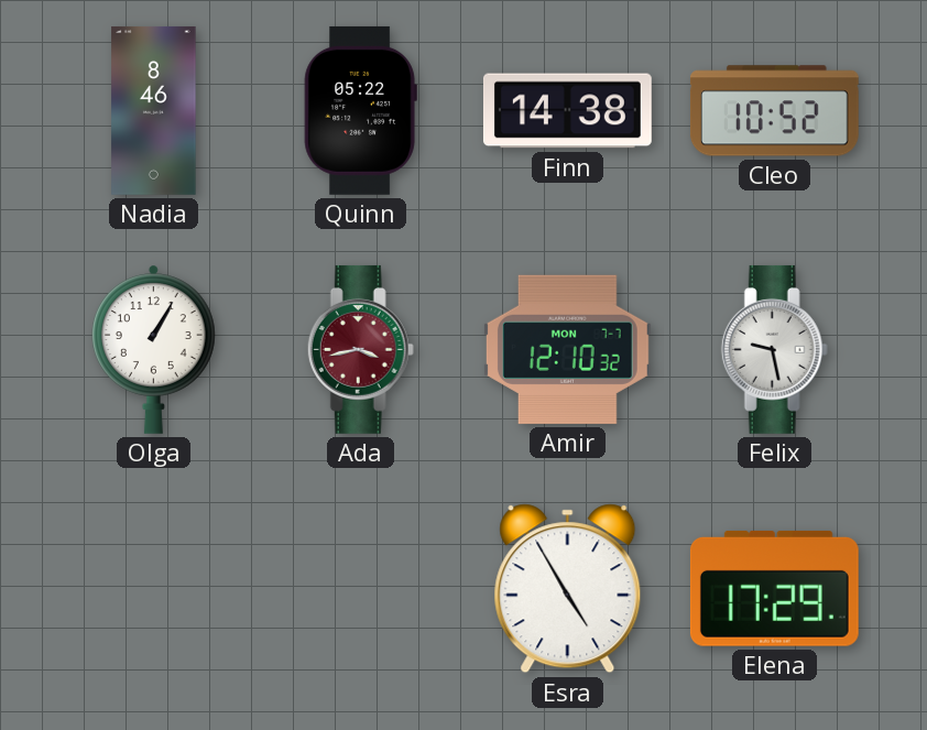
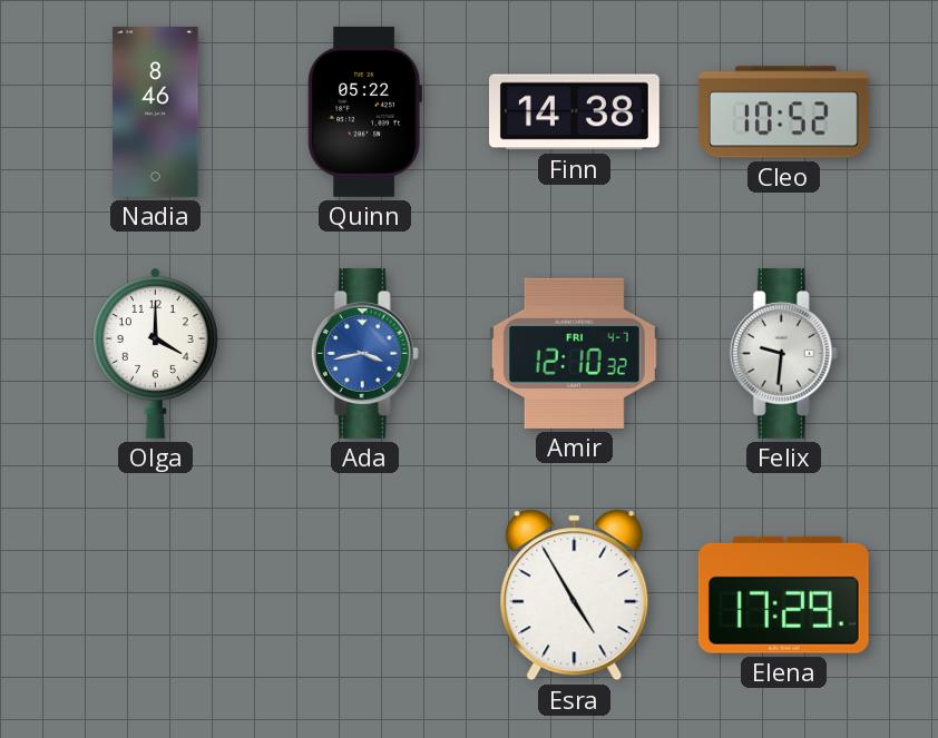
Olga: 1:05 -> 4:00 (156, 353)
Ada dial: burgundy -> blue (364, 353)
Amir date: MON 7-7 -> FRI 4-7 (574, 353)
Felix: 9:28 -> 9:31 (783, 353)
